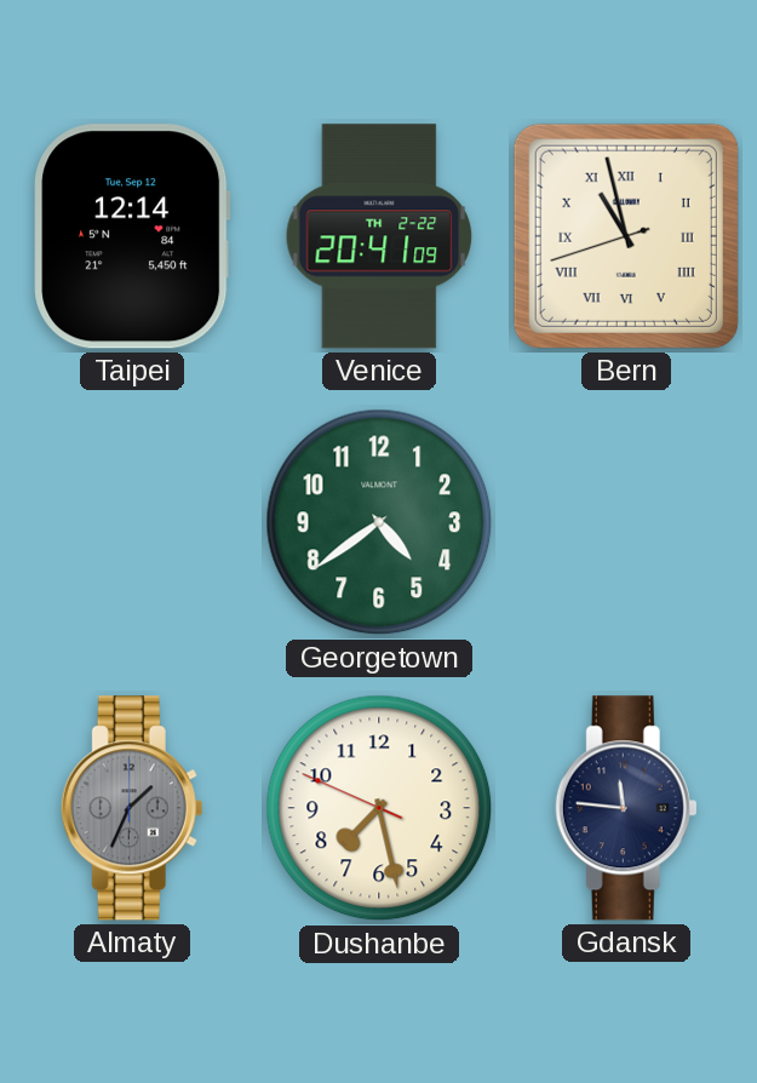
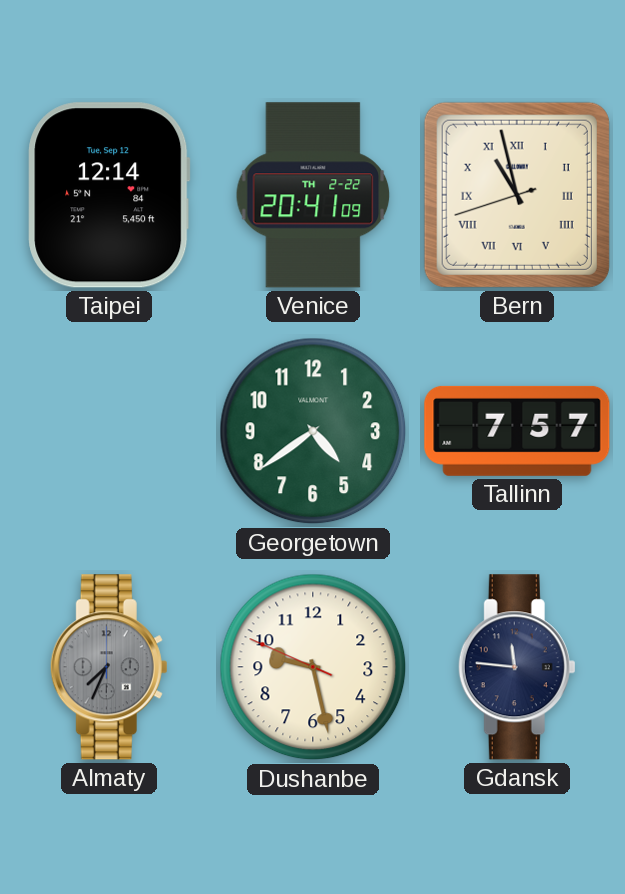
Tallinn: none -> 7:57 (517, 431)
Almaty: 1:34 -> 7:34 (109, 667)
Dushanbe: 7:27 -> 9:27 (313, 667)
